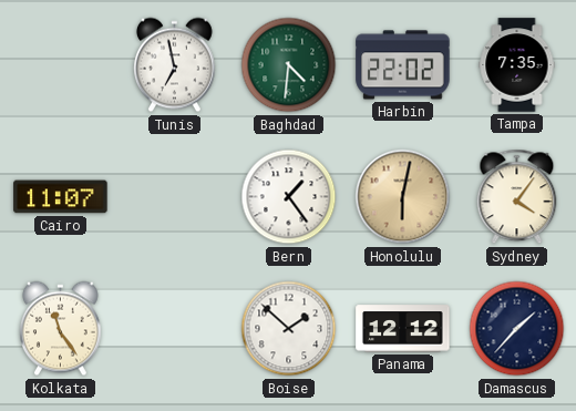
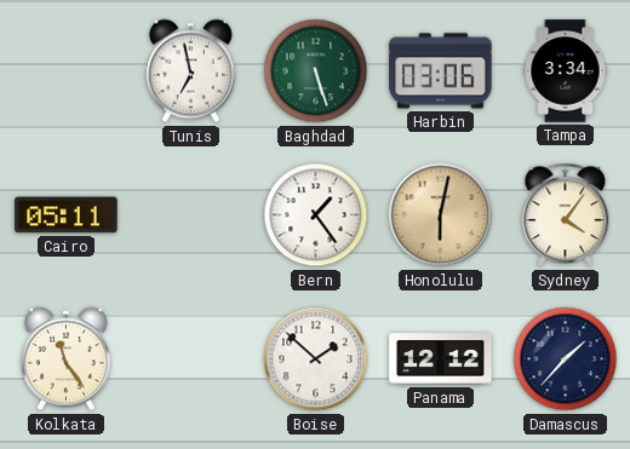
Baghdad: 4:31 -> 5:27 (316, 71)
Harbin: 22:02 -> 03:06 (441, 71)
Tampa: 7:35 -> 3:34 (566, 71)
Cairo: 11:07 -> 05:11 (67, 215)
